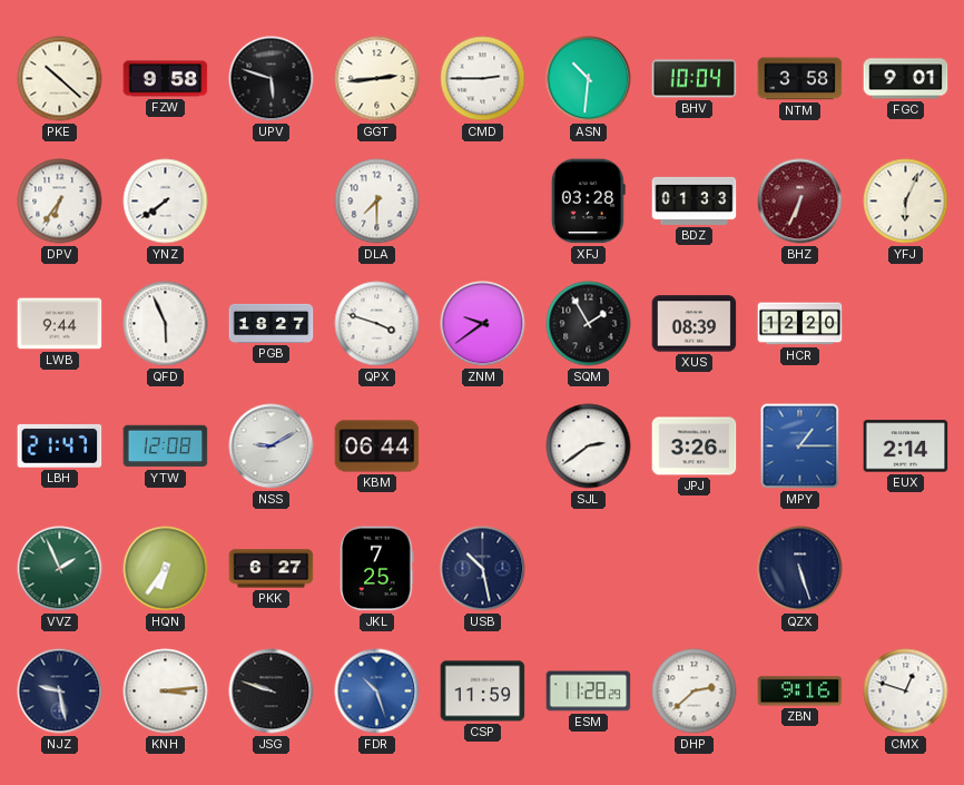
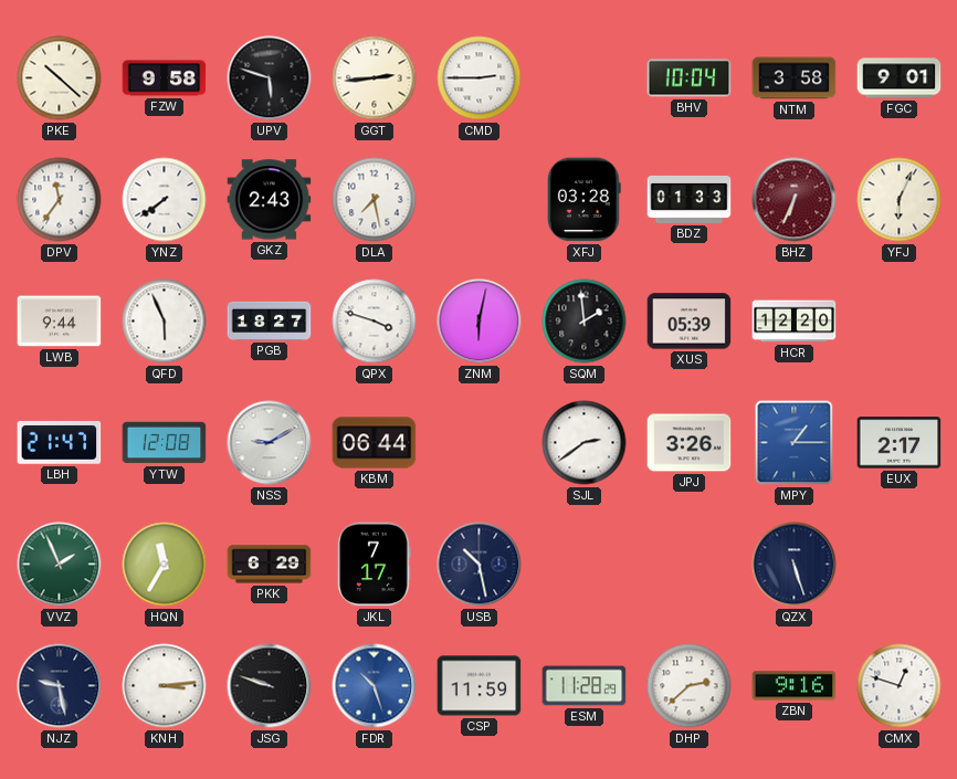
ASN: 10:31 -> none (589, 79)
DPV: 6:36 -> 11:36 (60, 200)
GKZ: none -> 2:43 (270, 200)
DLA: 7:30 -> 7:28 (375, 200)
ZNM: 9:39 -> 6:02 (480, 322)
SQM: 1:55 -> 1:59 (585, 322)
XUS: 08:39 -> 05:39 (690, 322)
EUX: 2:14 -> 2:17 (900, 443)
HQN: 6:36 -> 11:35 (165, 565)
PKK: 6:27 -> 6:29 (270, 565)
JKL: 7:25 -> 7:17 (375, 565)
